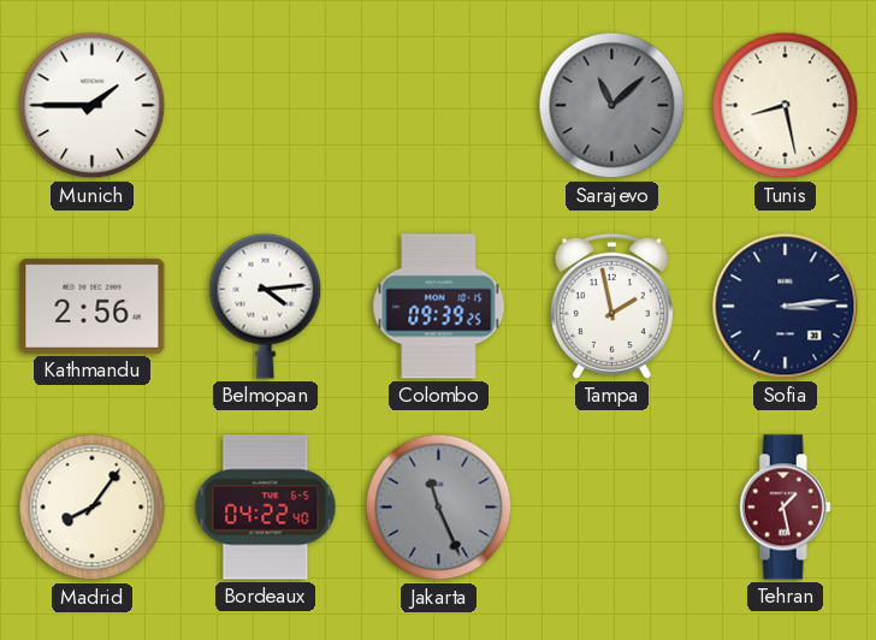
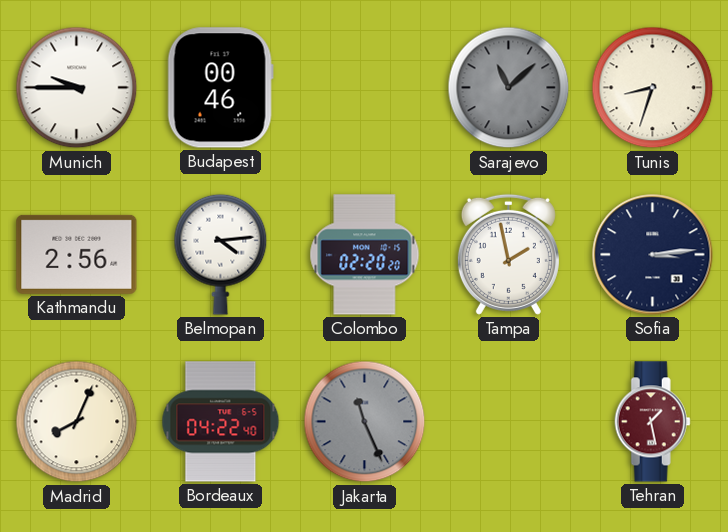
Munich: 1:45 -> 9:45 (77, 88)
Budapest: none -> 00:46 (220, 88)
Tunis: 8:28 -> 8:33 (653, 88)
Colombo: 09:39 -> 02:20 (365, 255)
Madrid: 8:06 -> 8:04 (77, 422)
